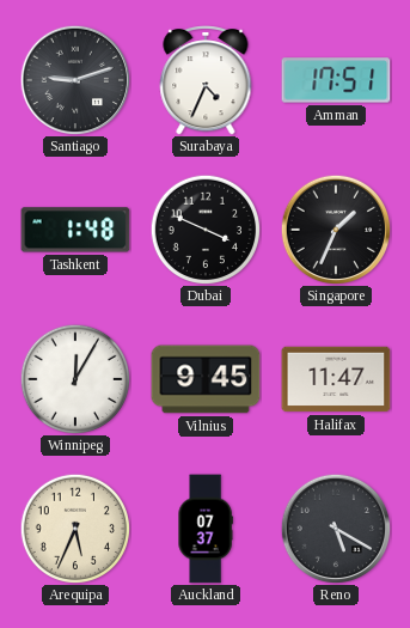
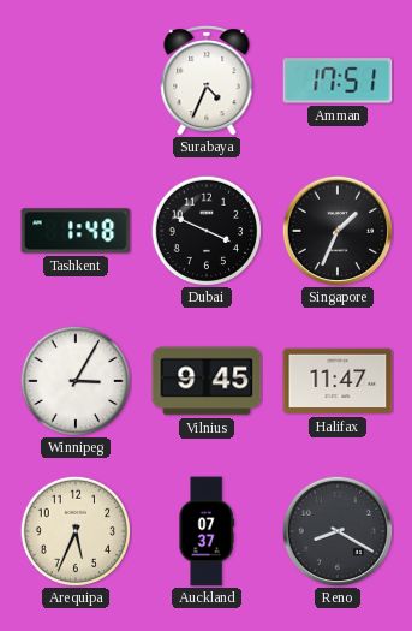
Santiago: 9:12 -> none (75, 80)
Winnipeg: 12:05 -> 3:05 (76, 381)
Reno: 5:20 -> 8:20 (338, 531)
